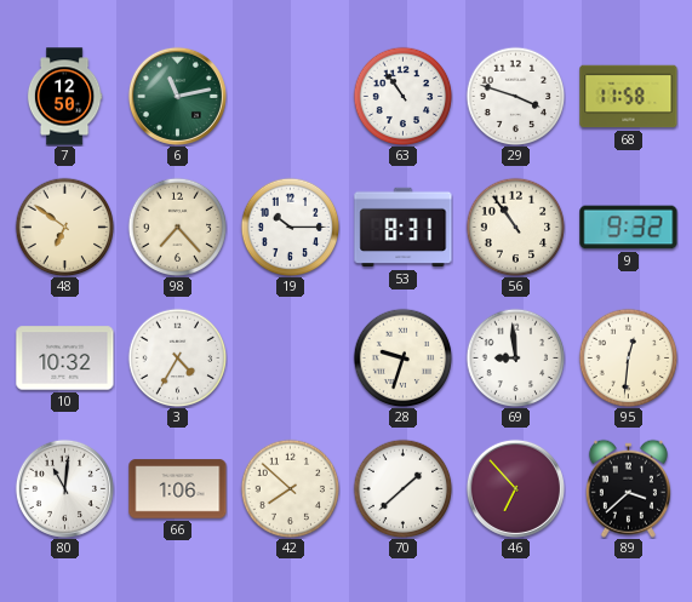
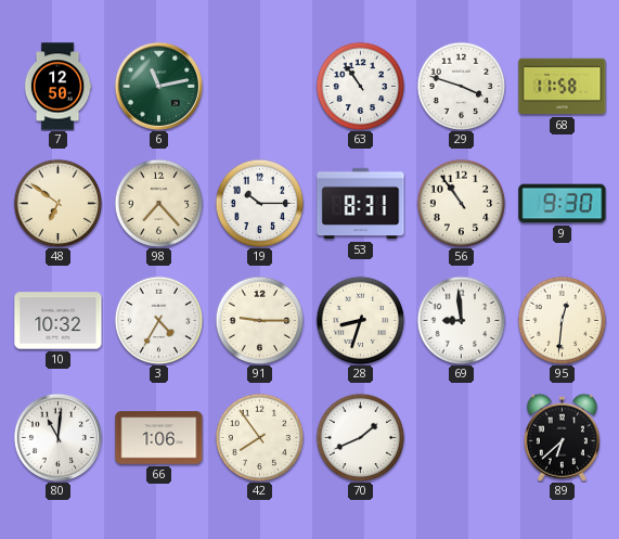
9: 9:32 -> 9:30 (563, 204)
91: none -> 9:15 (259, 320)
28: 9:33 -> 8:33 (360, 320)
42: 7:52 -> 7:54 (259, 437)
70: 1:38 -> 1:41 (360, 437)
46: 6:53 -> none (515, 488)
89: 3:38 -> 6:38 (562, 437)
